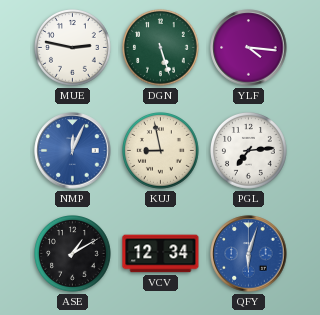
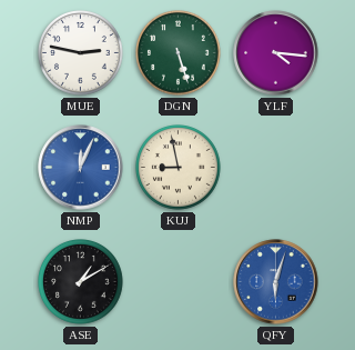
PGL: 7:14 -> none (249, 151)
VCV: 12:34 -> none (161, 254)
